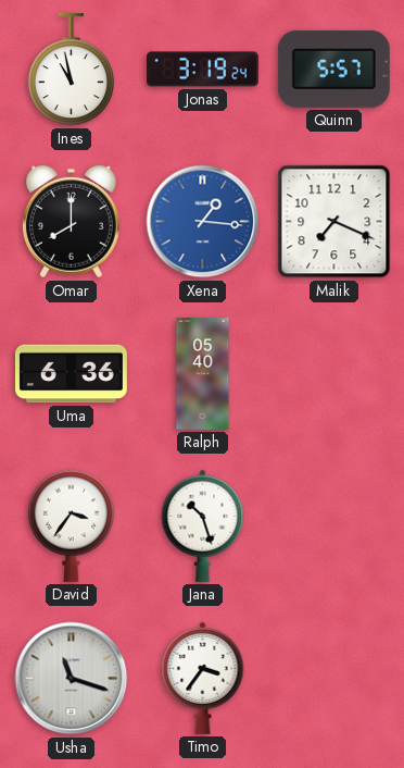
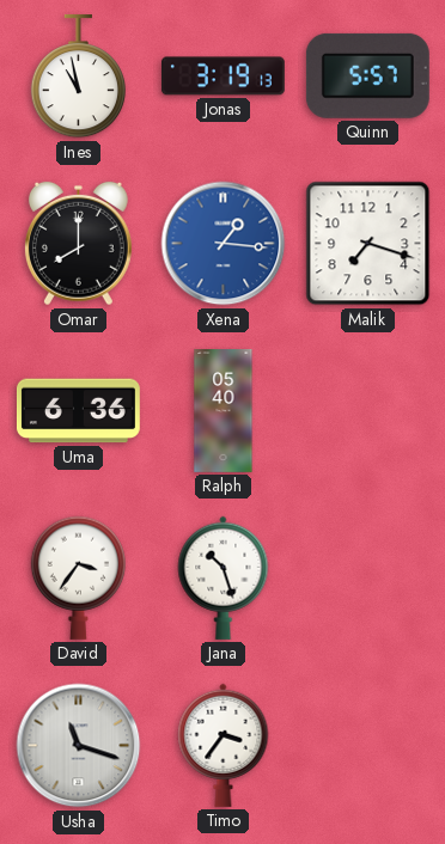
Jonas: 3:19:24 -> 3:19:13 (222, 77)
Malik: 7:19 -> 7:18 (368, 244)
